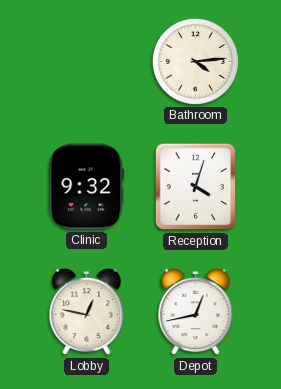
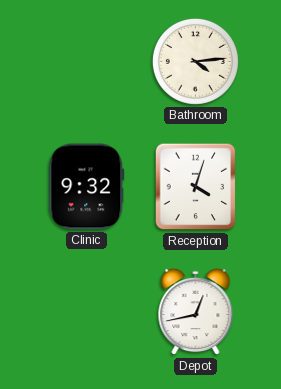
Lobby: 12:47 -> none (87, 312)
